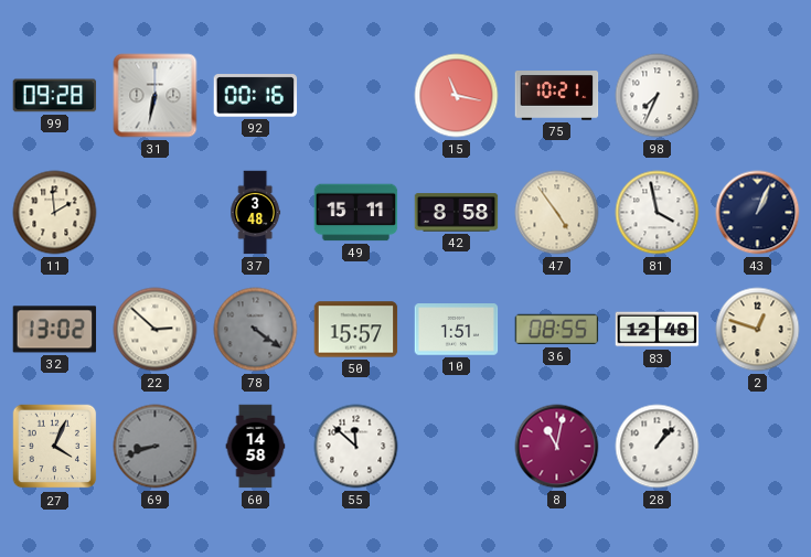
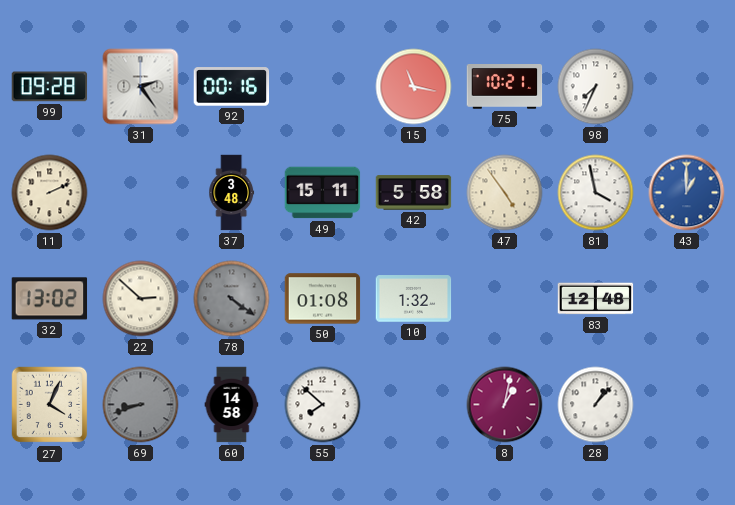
31: 6:32 -> 2:24 (141, 87)
11: 1:59 -> 2:11 (50, 193)
42: 8:58 -> 5:58 (414, 193)
43: 1:04 -> 1:00 (687, 193)
43 dial: navy -> blue (687, 193)
50: 15:57 -> 01:08 (323, 299)
10: 1:51 -> 1:32 (414, 299)
36: 08:55 -> none (557, 330)
2: 12:48 -> none (758, 330)
55: 11:52 -> 7:52 (323, 405)
8: 11:02 -> 1:02 (505, 405)
